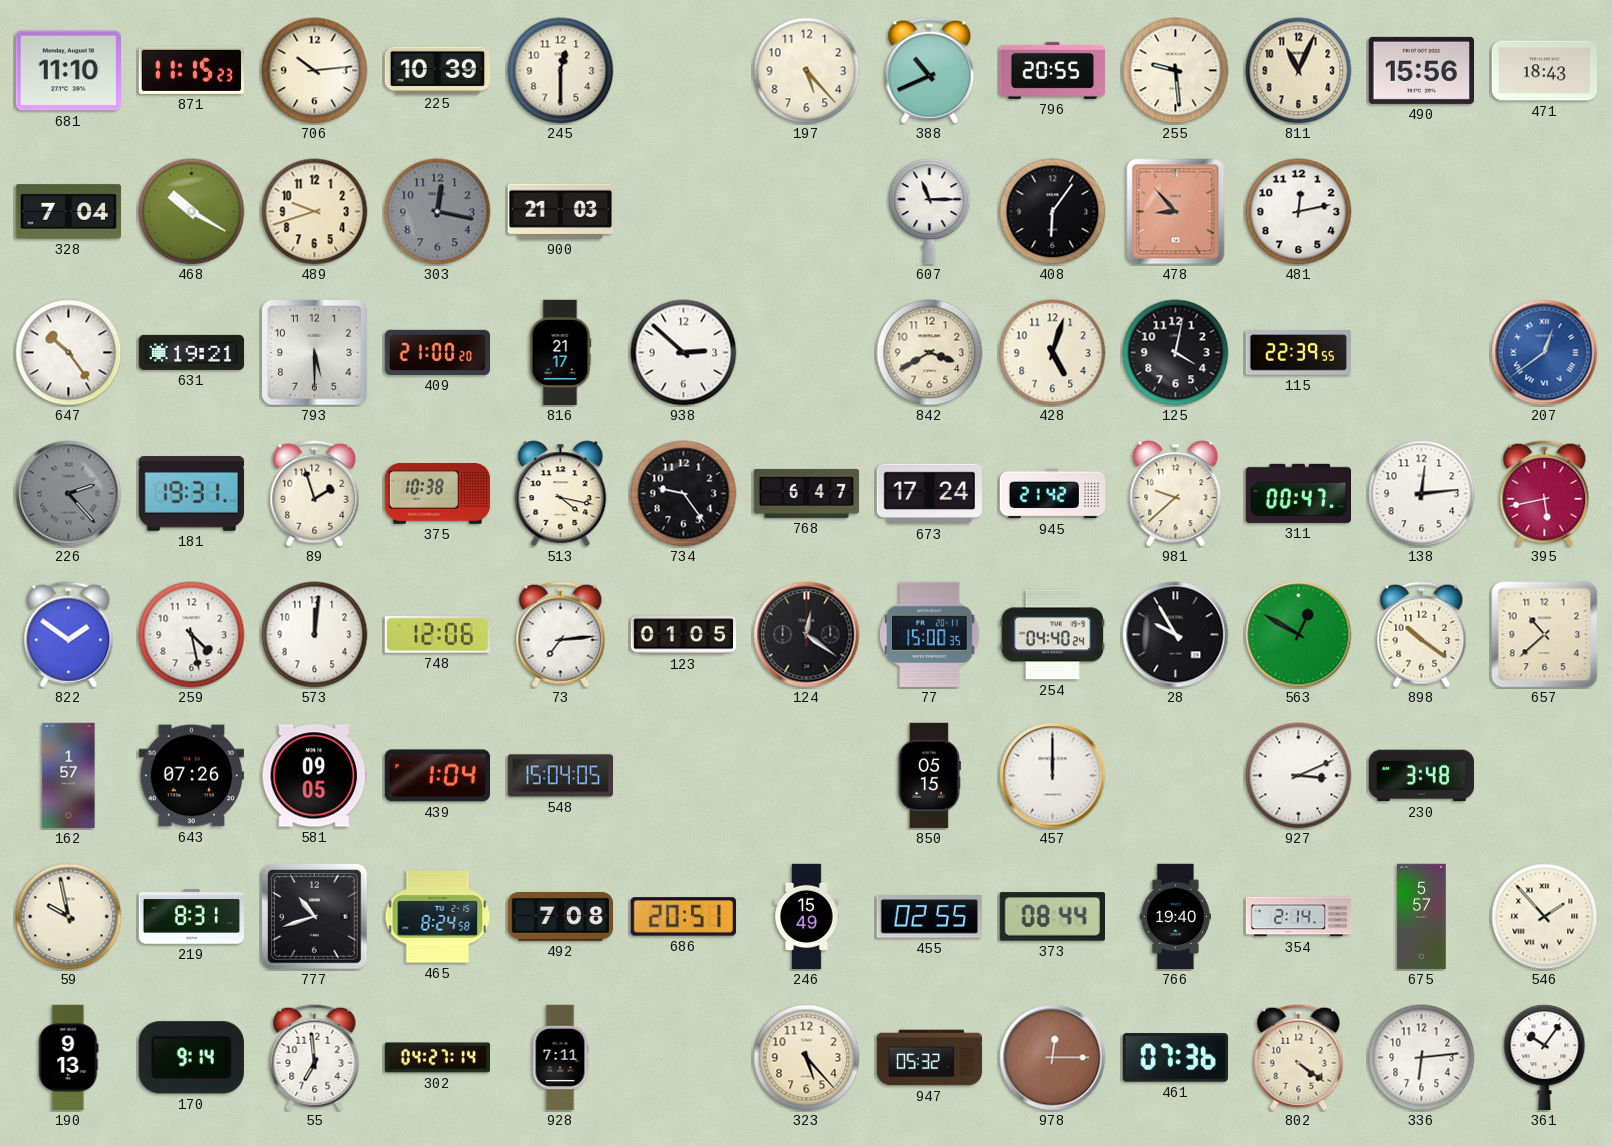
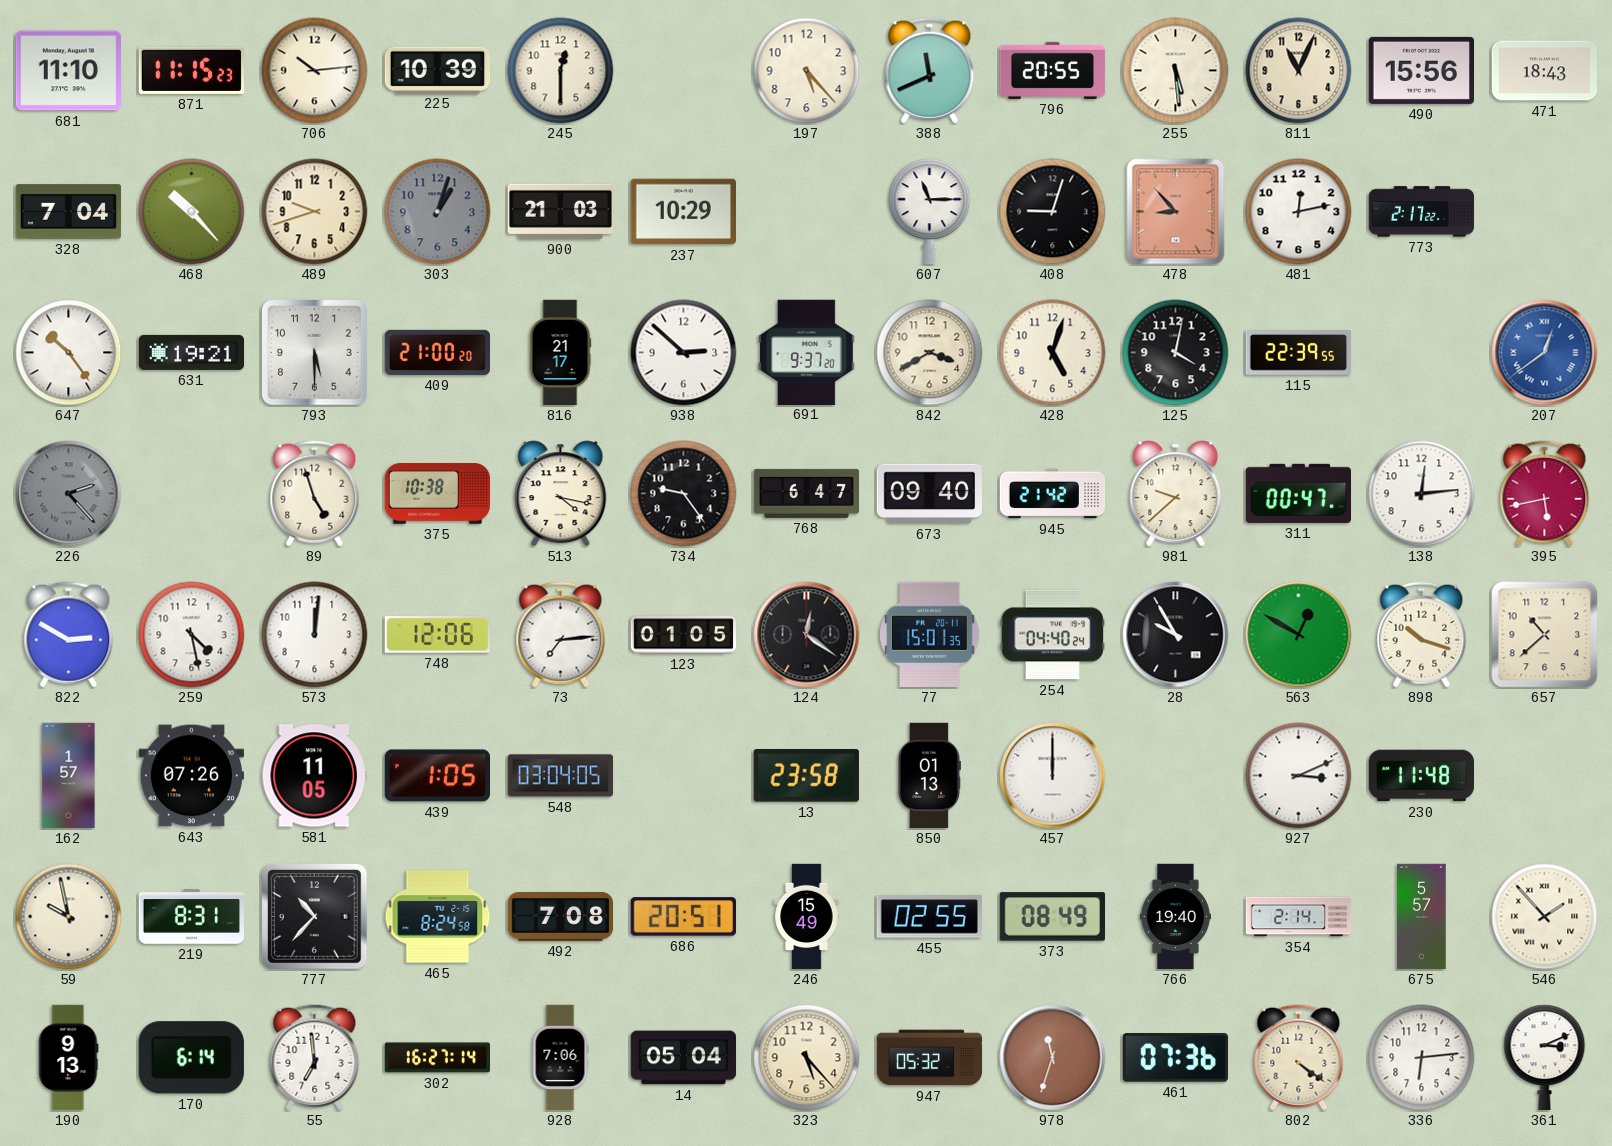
388: 10:41 -> 11:41 (930, 71)
255: 9:29 -> 5:29 (1176, 71)
468: 10:20 -> 10:23 (192, 212)
303: 12:17 -> 1:03 (438, 212)
237: none -> 10:29 (683, 212)
408: 6:06 -> 9:03 (1053, 212)
773: none -> 2:17 (1422, 212)
691: none -> 9:37 (807, 352)
181: 19:31 -> none (192, 494)
89: 1:57 -> 4:57 (315, 494)
673: 17:24 -> 09:40 (929, 494)
822: 1:51 -> 2:50 (69, 635)
77: 15:00 -> 15:01 (930, 635)
898: 10:21 -> 10:18 (1422, 635)
581: 09:05 -> 11:05 (314, 776)
439: 1:04 -> 1:05 (437, 776)
548: 15:04 -> 03:04 (561, 776)
13: none -> 23:58 (806, 776)
850: 05:15 -> 01:13 (929, 776)
230: 3:48 -> 11:48 (1421, 776)
777: 10:42 -> 10:37 (315, 917)
373: 08:44 -> 08:49 (1052, 917)
170: 9:14 -> 6:14 (191, 1058)
302: 04:27 -> 16:27 (437, 1058)
928: 7:11 -> 7:06 (560, 1058)
14: none -> 05:04 (684, 1058)
978: 12:15 -> 11:33 (1053, 1058)
361: 10:06 -> 3:11 (1545, 1057)
